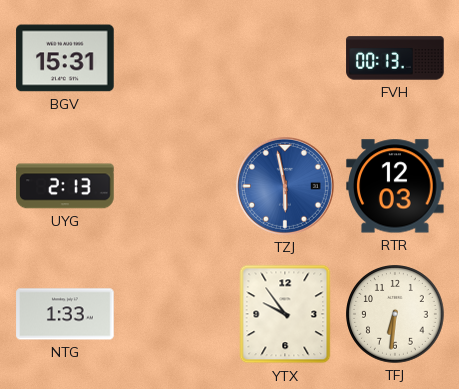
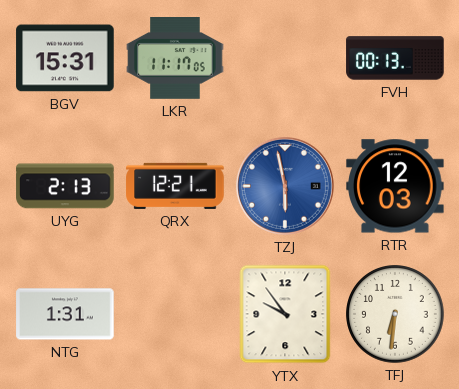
LKR: none -> 11:17 (175, 59)
QRX: none -> 12:21 (175, 186)
NTG: 1:33 -> 1:31 (65, 314)
